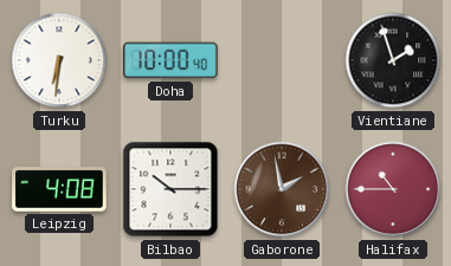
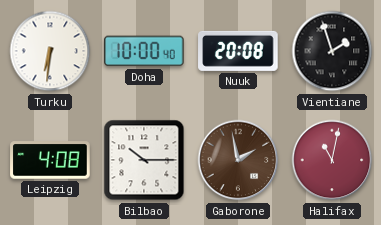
Nuuk: none -> 20:08 (238, 51)
Halifax: 10:45 -> 11:02 (332, 160)
